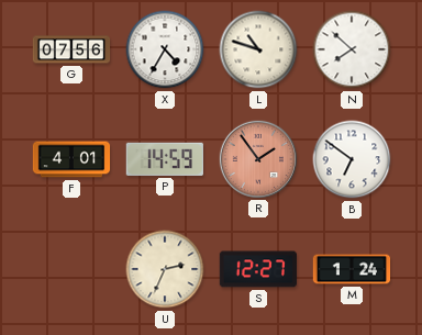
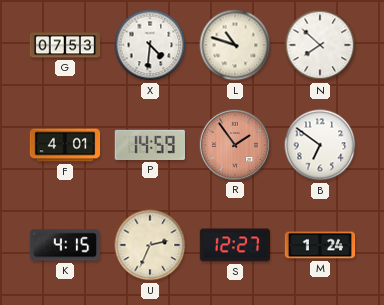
G: 07:56 -> 07:53 (65, 45)
X: 4:35 -> 4:31 (150, 45)
K: none -> 4:15 (65, 245)
